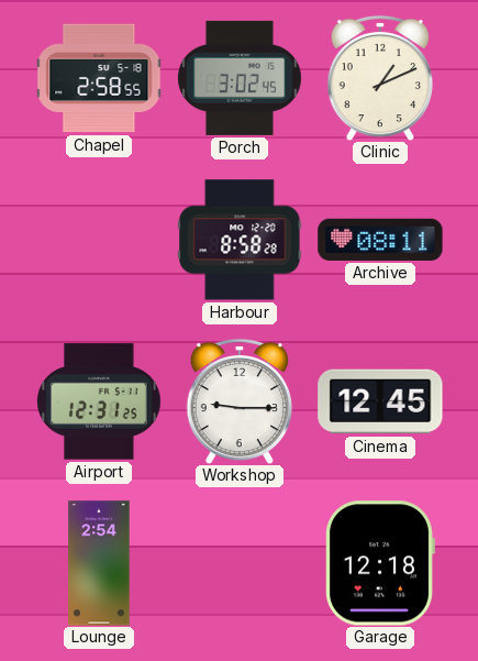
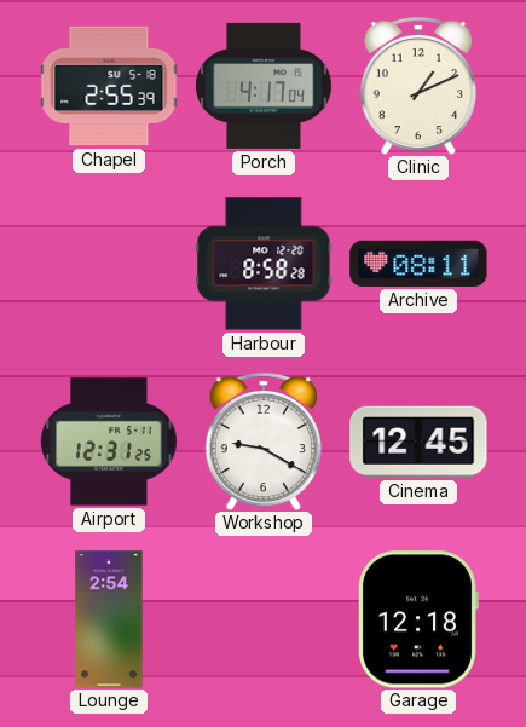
Chapel: 2:58 -> 2:55 (109, 86)
Porch: 3:02 -> 4:17 (265, 86)
Workshop: 9:15 -> 9:20 (262, 442)
